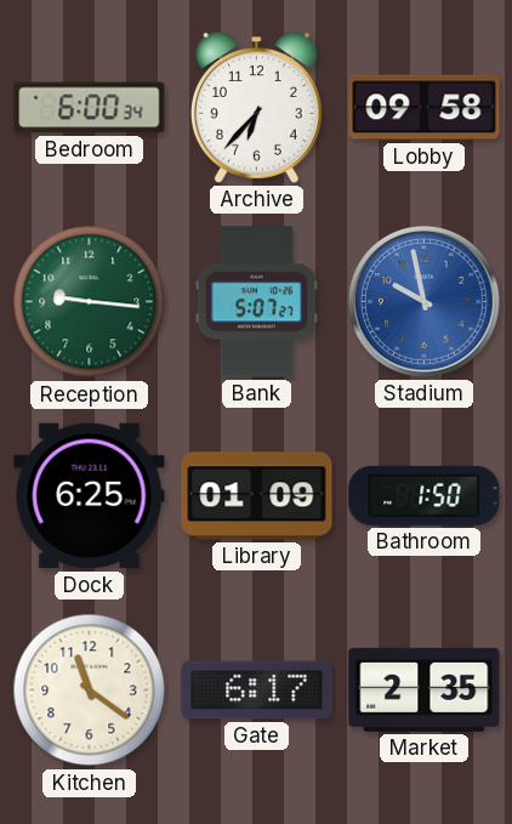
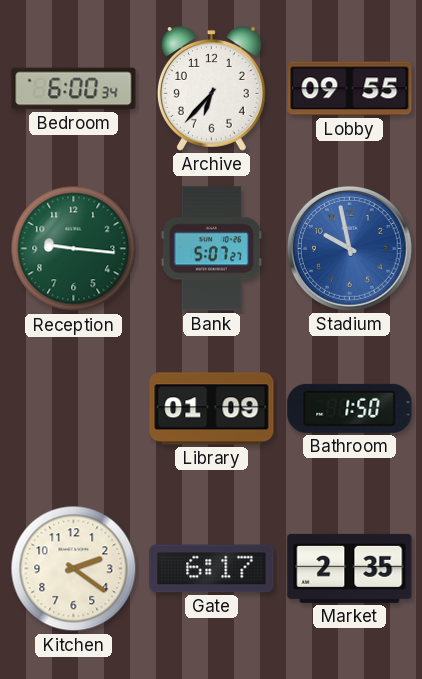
Lobby: 09:58 -> 09:55 (350, 89)
Dock: 6:25 -> none (90, 496)
Kitchen: 11:21 -> 2:21 (74, 569)
